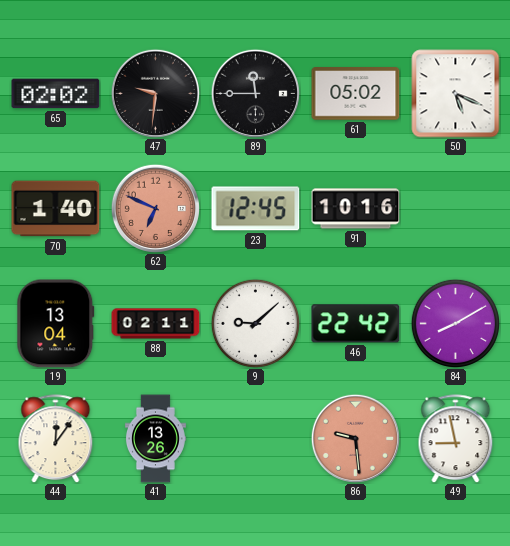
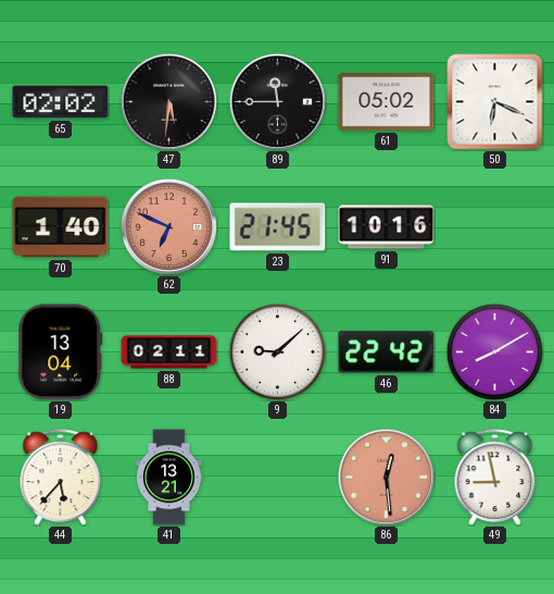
47: 9:31 -> 5:31 (168, 101)
50: 5:19 -> 6:19 (495, 102)
23: 12:45 -> 21:45 (278, 227)
44: 12:06 -> 5:37 (61, 478)
41: 13:26 -> 13:21 (168, 478)
86: 9:29 -> 12:29 (386, 477)
